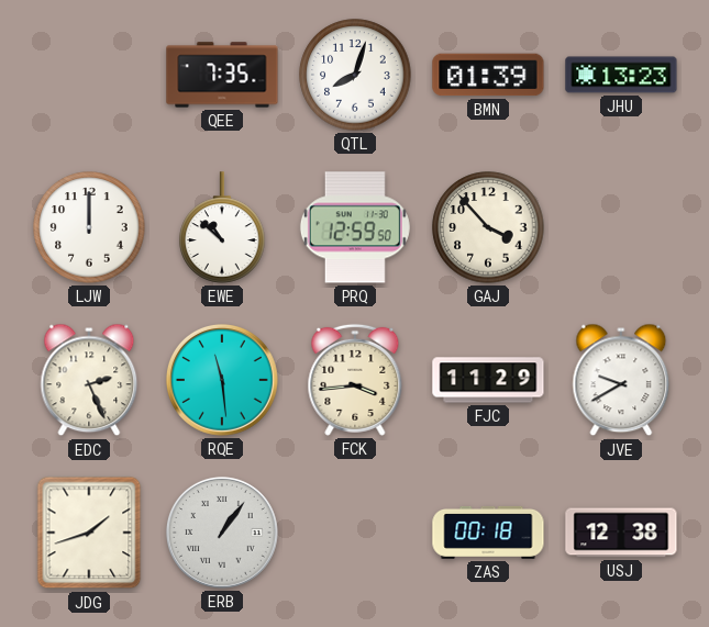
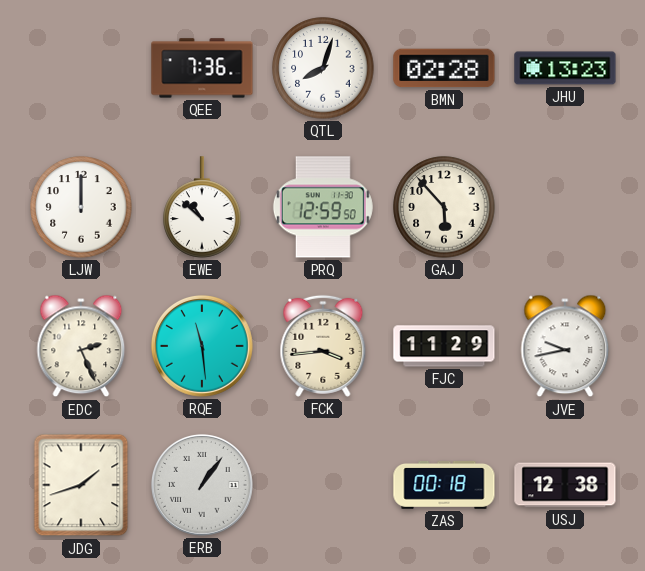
QEE: 7:35 -> 7:36 (202, 68)
BMN: 01:39 -> 02:28 (444, 68)
GAJ: 3:53 -> 5:53 (444, 207)
JVE: 9:40 -> 9:43 (565, 346)
